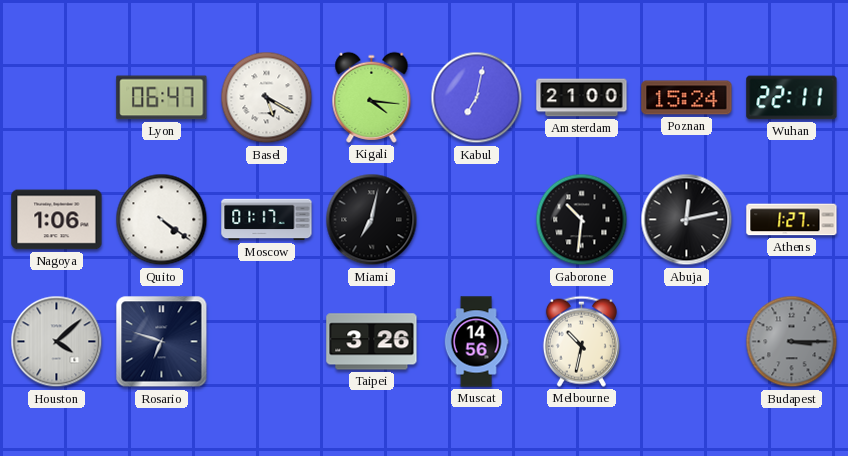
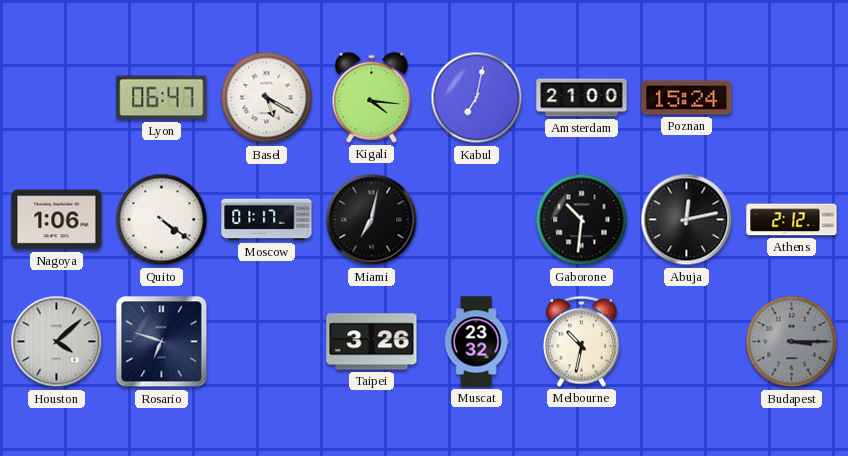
Wuhan: 22:11 -> none (792, 98)
Athens: 1:27 -> 2:12 (792, 220)
Muscat: 14:56 -> 23:32 (476, 342)
